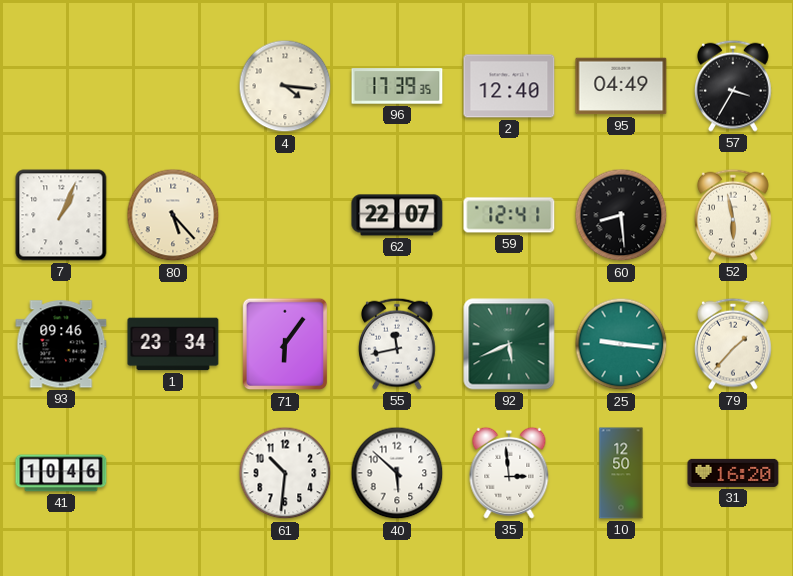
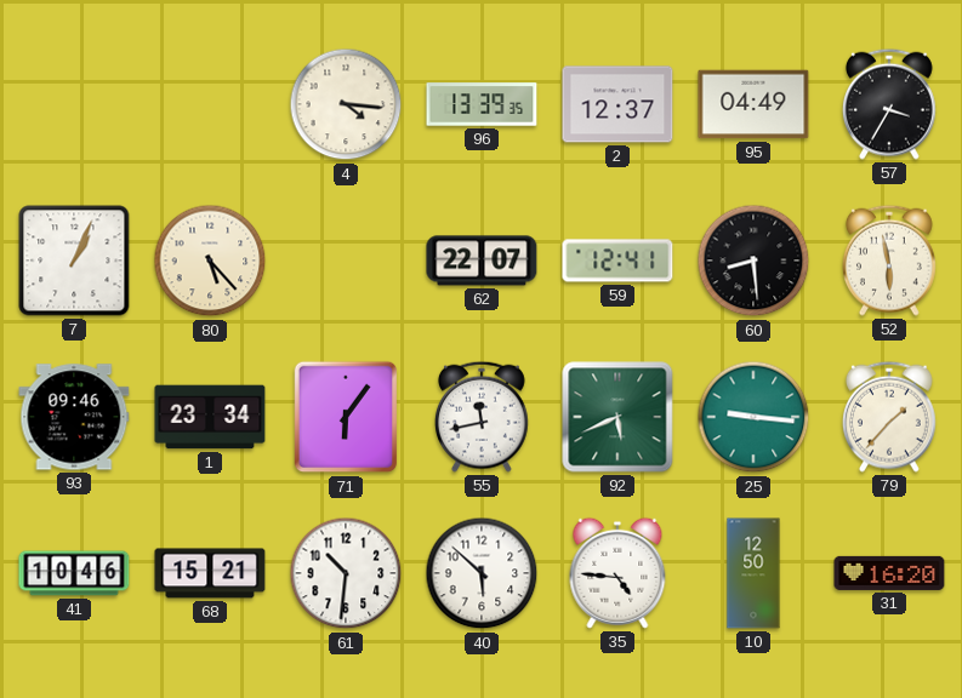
96: 17:39 -> 13:39 (482, 104)
2: 12:40 -> 12:37 (617, 104)
68: none -> 15:21 (210, 573)
35: 2:59 -> 4:46 (617, 573)
